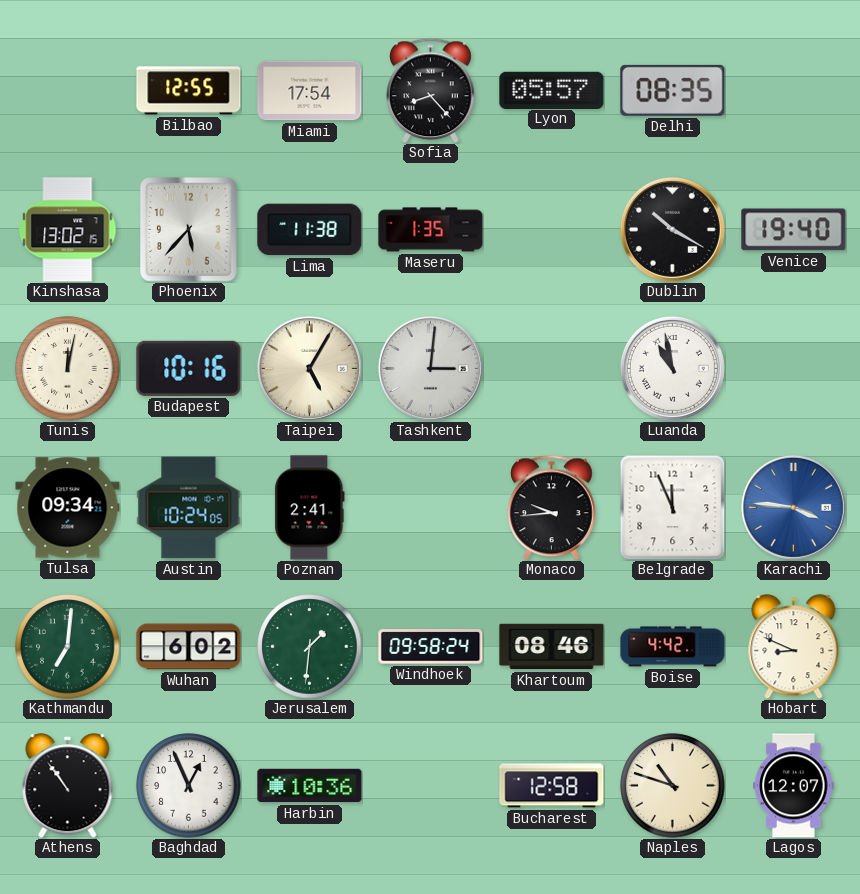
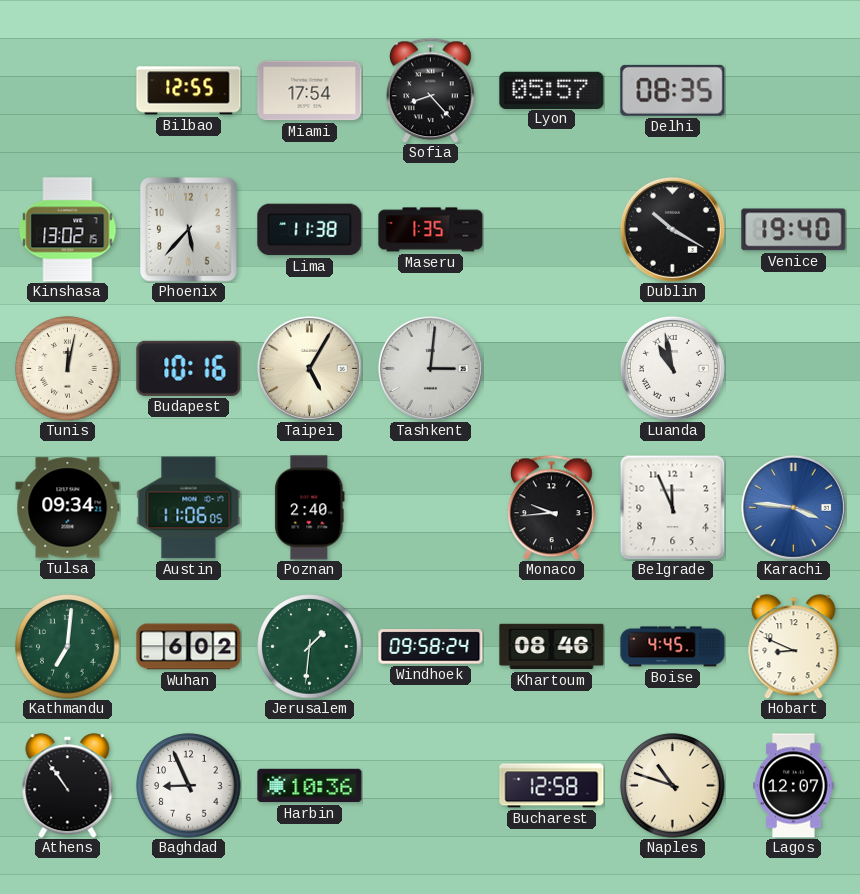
Austin: 10:24 -> 11:06 (189, 508)
Poznan: 2:41 -> 2:40 (310, 508)
Boise: 4:42 -> 4:45 (673, 647)
Baghdad: 12:56 -> 8:56 (189, 786)
